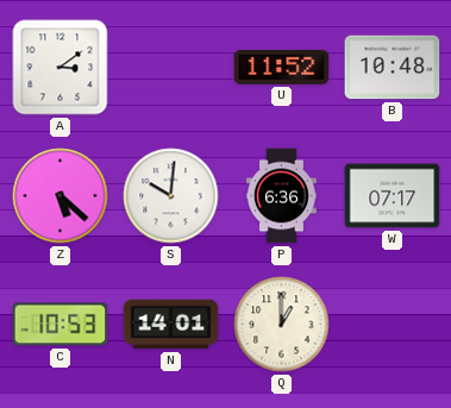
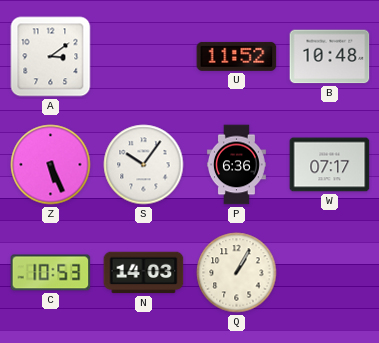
Z: 5:22 -> 5:26 (51, 165)
S: 10:01 -> 10:06 (144, 165)
N: 14:01 -> 14:03 (144, 273)
Q: 1:00 -> 1:05 (237, 273)
